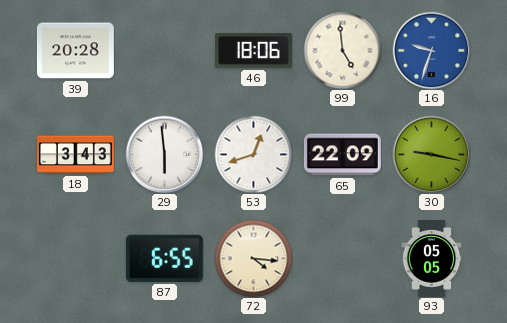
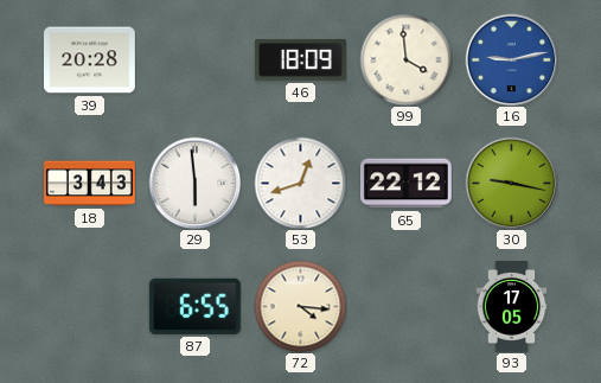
46: 18:06 -> 18:09 (300, 59)
99: 4:59 -> 3:59 (405, 59)
16: 9:33 -> 9:13 (511, 59)
65: 22:09 -> 22:12 (405, 184)
93: 05:05 -> 17:05 (512, 307)
